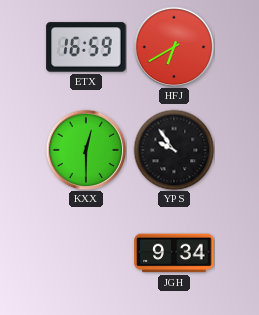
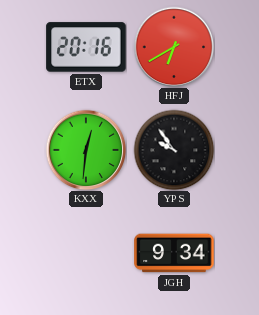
ETX: 16:59 -> 20:16 (86, 47)
KXX: 12:30 -> 12:31 (86, 150)
